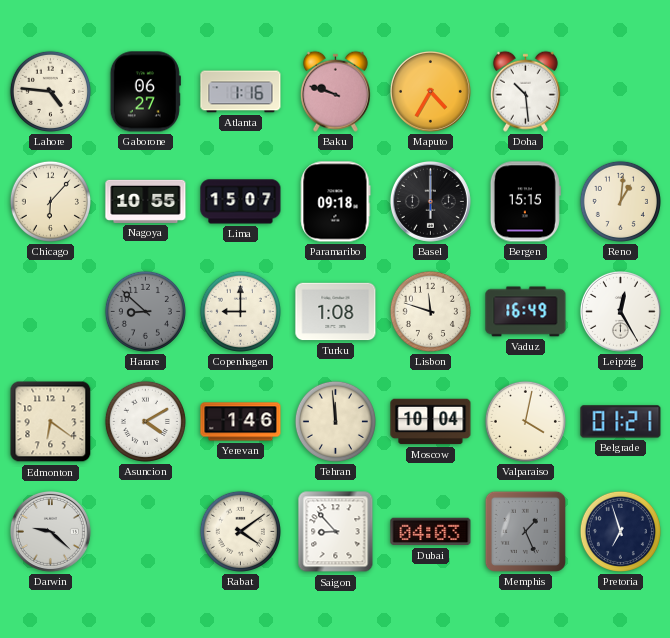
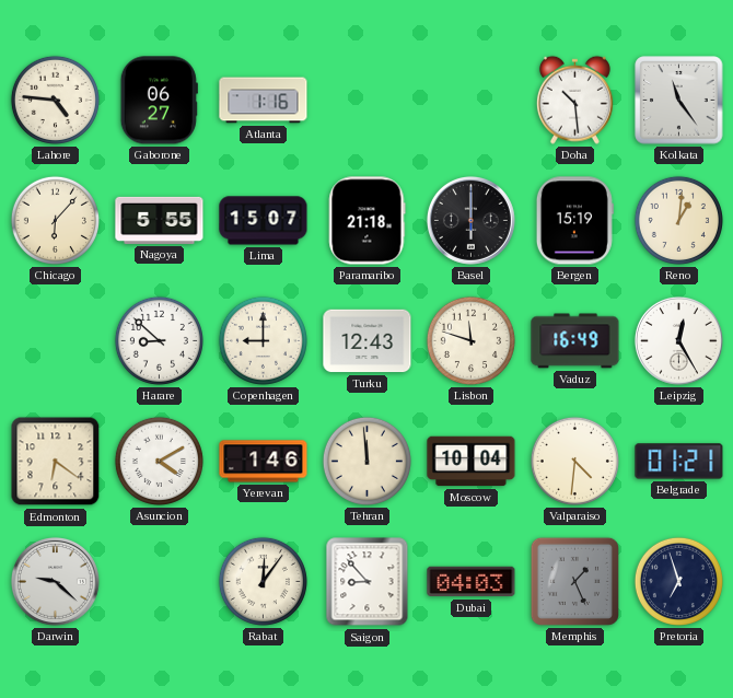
Baku: 9:48 -> none (335, 91)
Maputo: 4:35 -> none (430, 91)
Kolkata: none -> 11:24 (679, 101)
Nagoya: 10:55 -> 5:55 (160, 220)
Paramaribo: 09:18 -> 21:18 (366, 221)
Bergen: 15:15 -> 15:19 (574, 221)
Harare dial: grey -> white (159, 340)
Turku: 1:08 -> 12:43 (368, 341)
Valparaiso: 4:02 -> 4:31 (574, 461)
Rabat: 4:09 -> 12:06 (263, 581)
